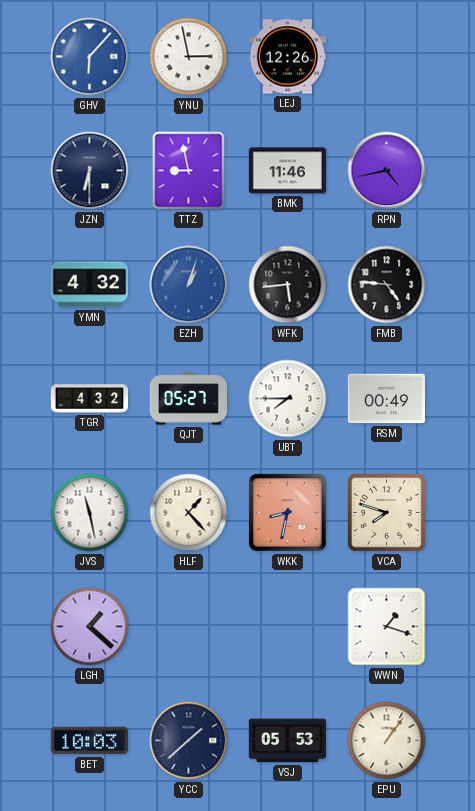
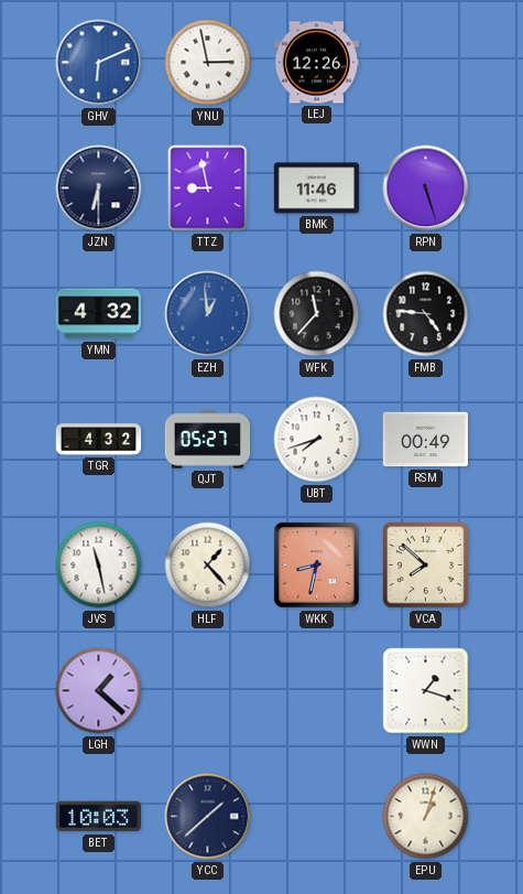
GHV: 6:07 -> 6:11 (99, 63)
RPN: 4:43 -> 5:27 (426, 189)
EZH: 1:03 -> 12:59 (208, 314)
WFK: 5:44 -> 11:37 (317, 314)
UBT: 7:45 -> 7:42 (317, 440)
VCA: 7:48 -> 7:52 (425, 564)
VSJ: 05:53 -> none (287, 741)
EPU: 1:06 -> 1:03 (426, 817)
